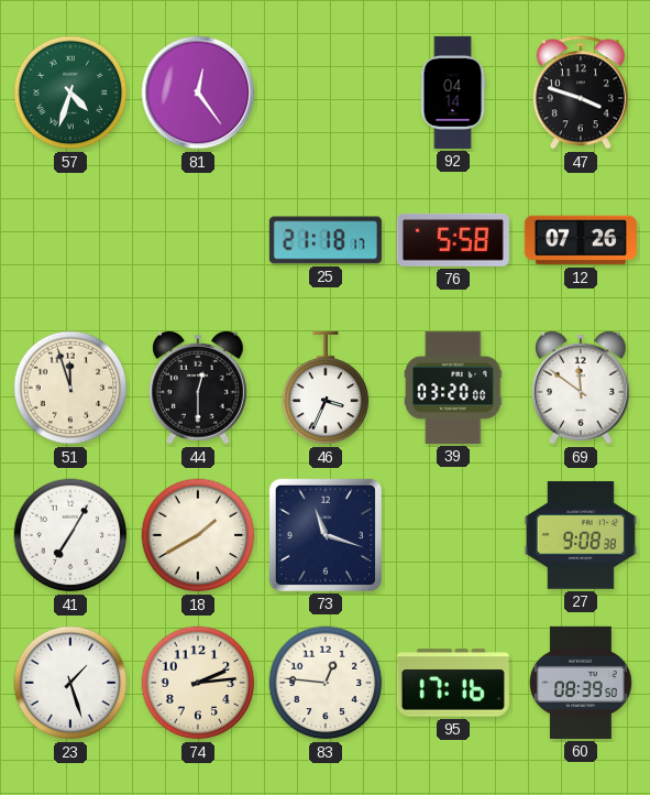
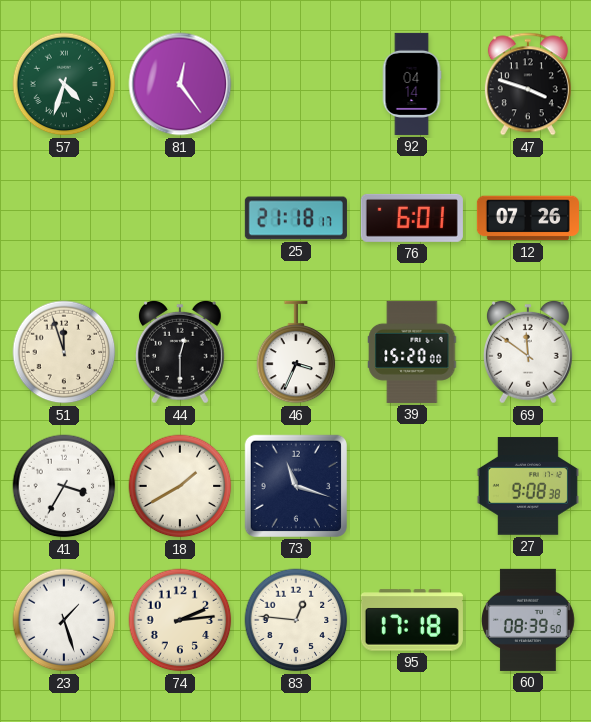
76: 5:58 -> 6:01 (412, 218)
39: 03:20 -> 15:20 (412, 352)
41: 7:05 -> 3:35 (64, 486)
95: 17:16 -> 17:18 (412, 620)
